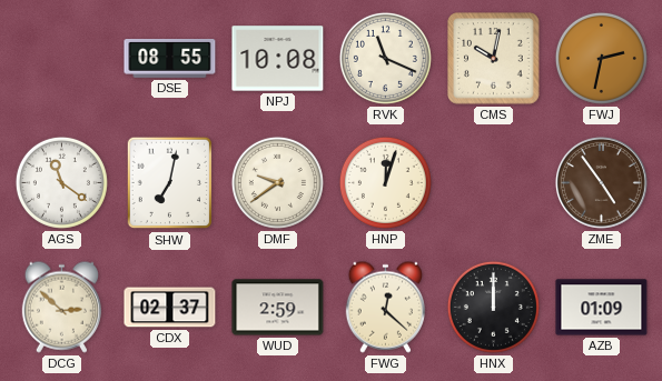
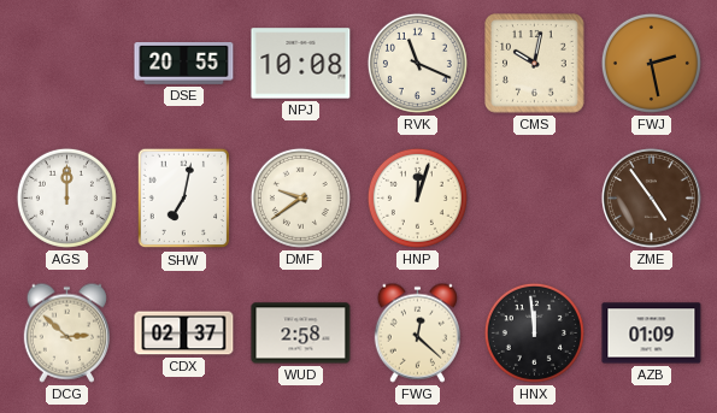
DSE: 08:55 -> 20:55 (184, 64)
FWJ: 2:32 -> 2:28 (651, 63)
AGS: 11:21 -> 12:00 (66, 197)
WUD: 2:59 -> 2:58 (301, 334)
HNX: 12:00 -> 11:59 (534, 332)
